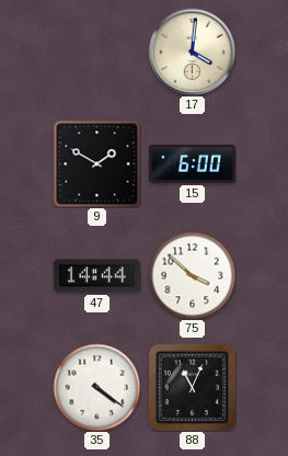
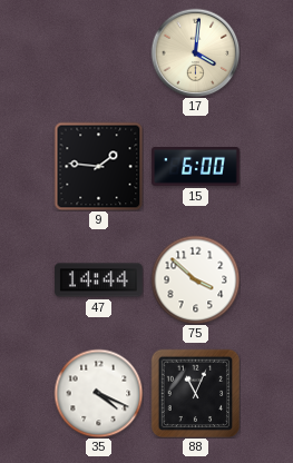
9: 1:50 -> 1:46 (98, 166)
35: 4:21 -> 4:19 (98, 393)
